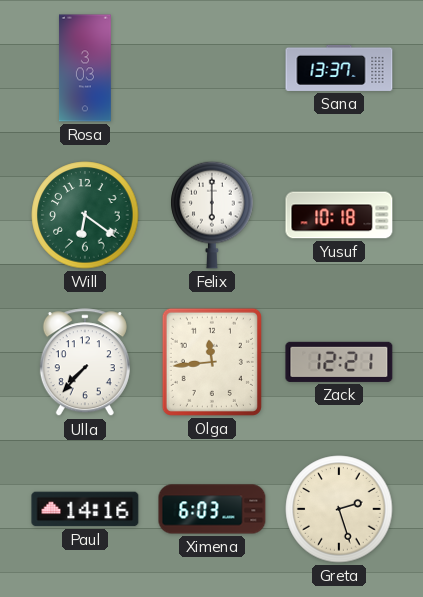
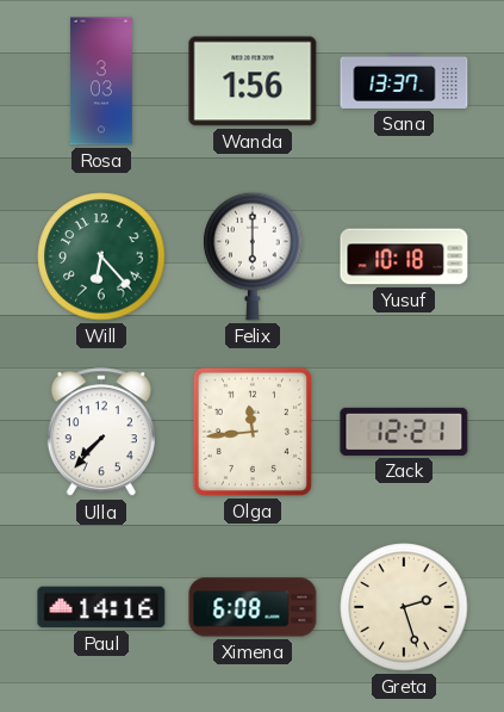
Wanda: none -> 1:56 (253, 81)
Will: 6:21 -> 6:23 (101, 256)
Ximena: 6:03 -> 6:08 (253, 607)
